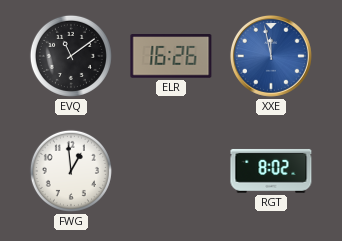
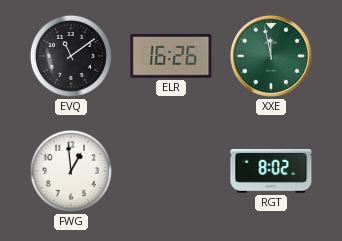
XXE dial: blue -> green (271, 56)
